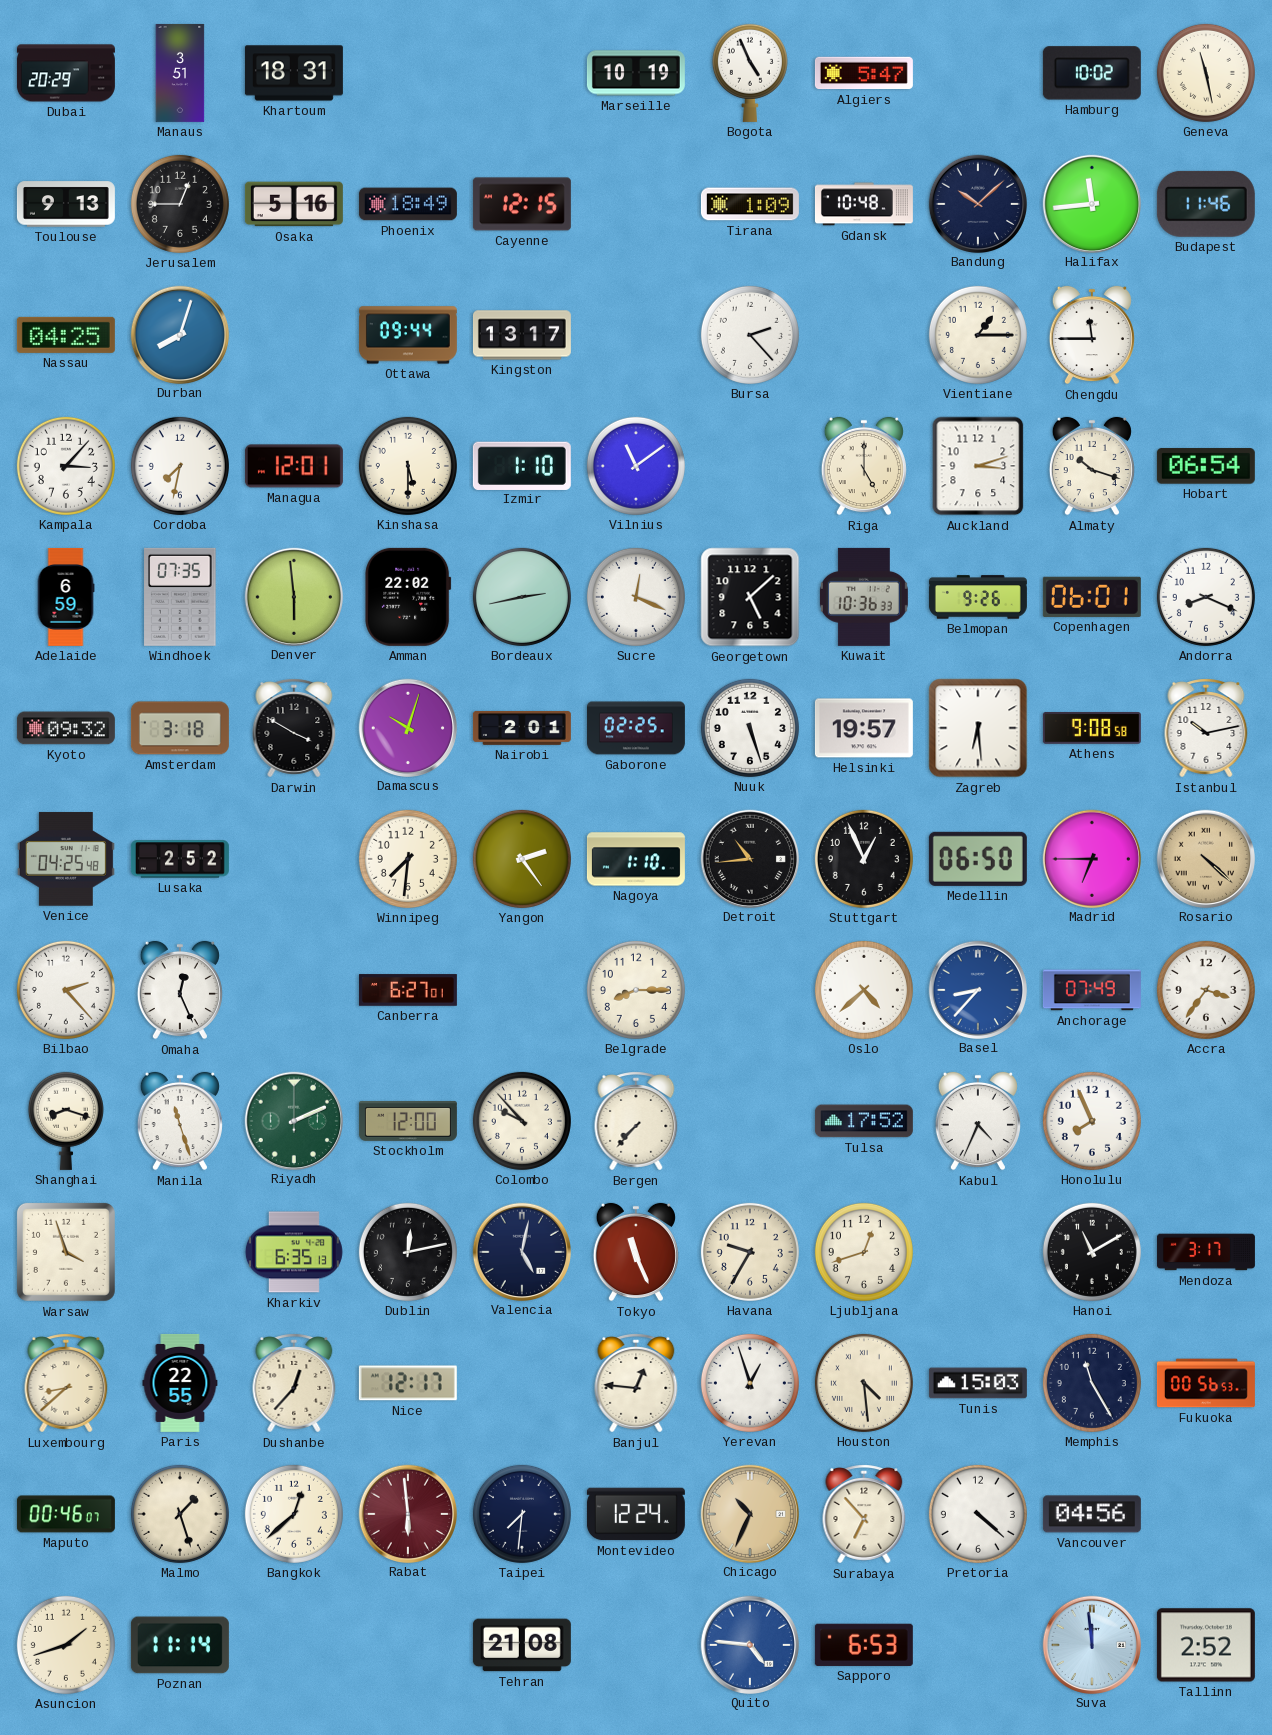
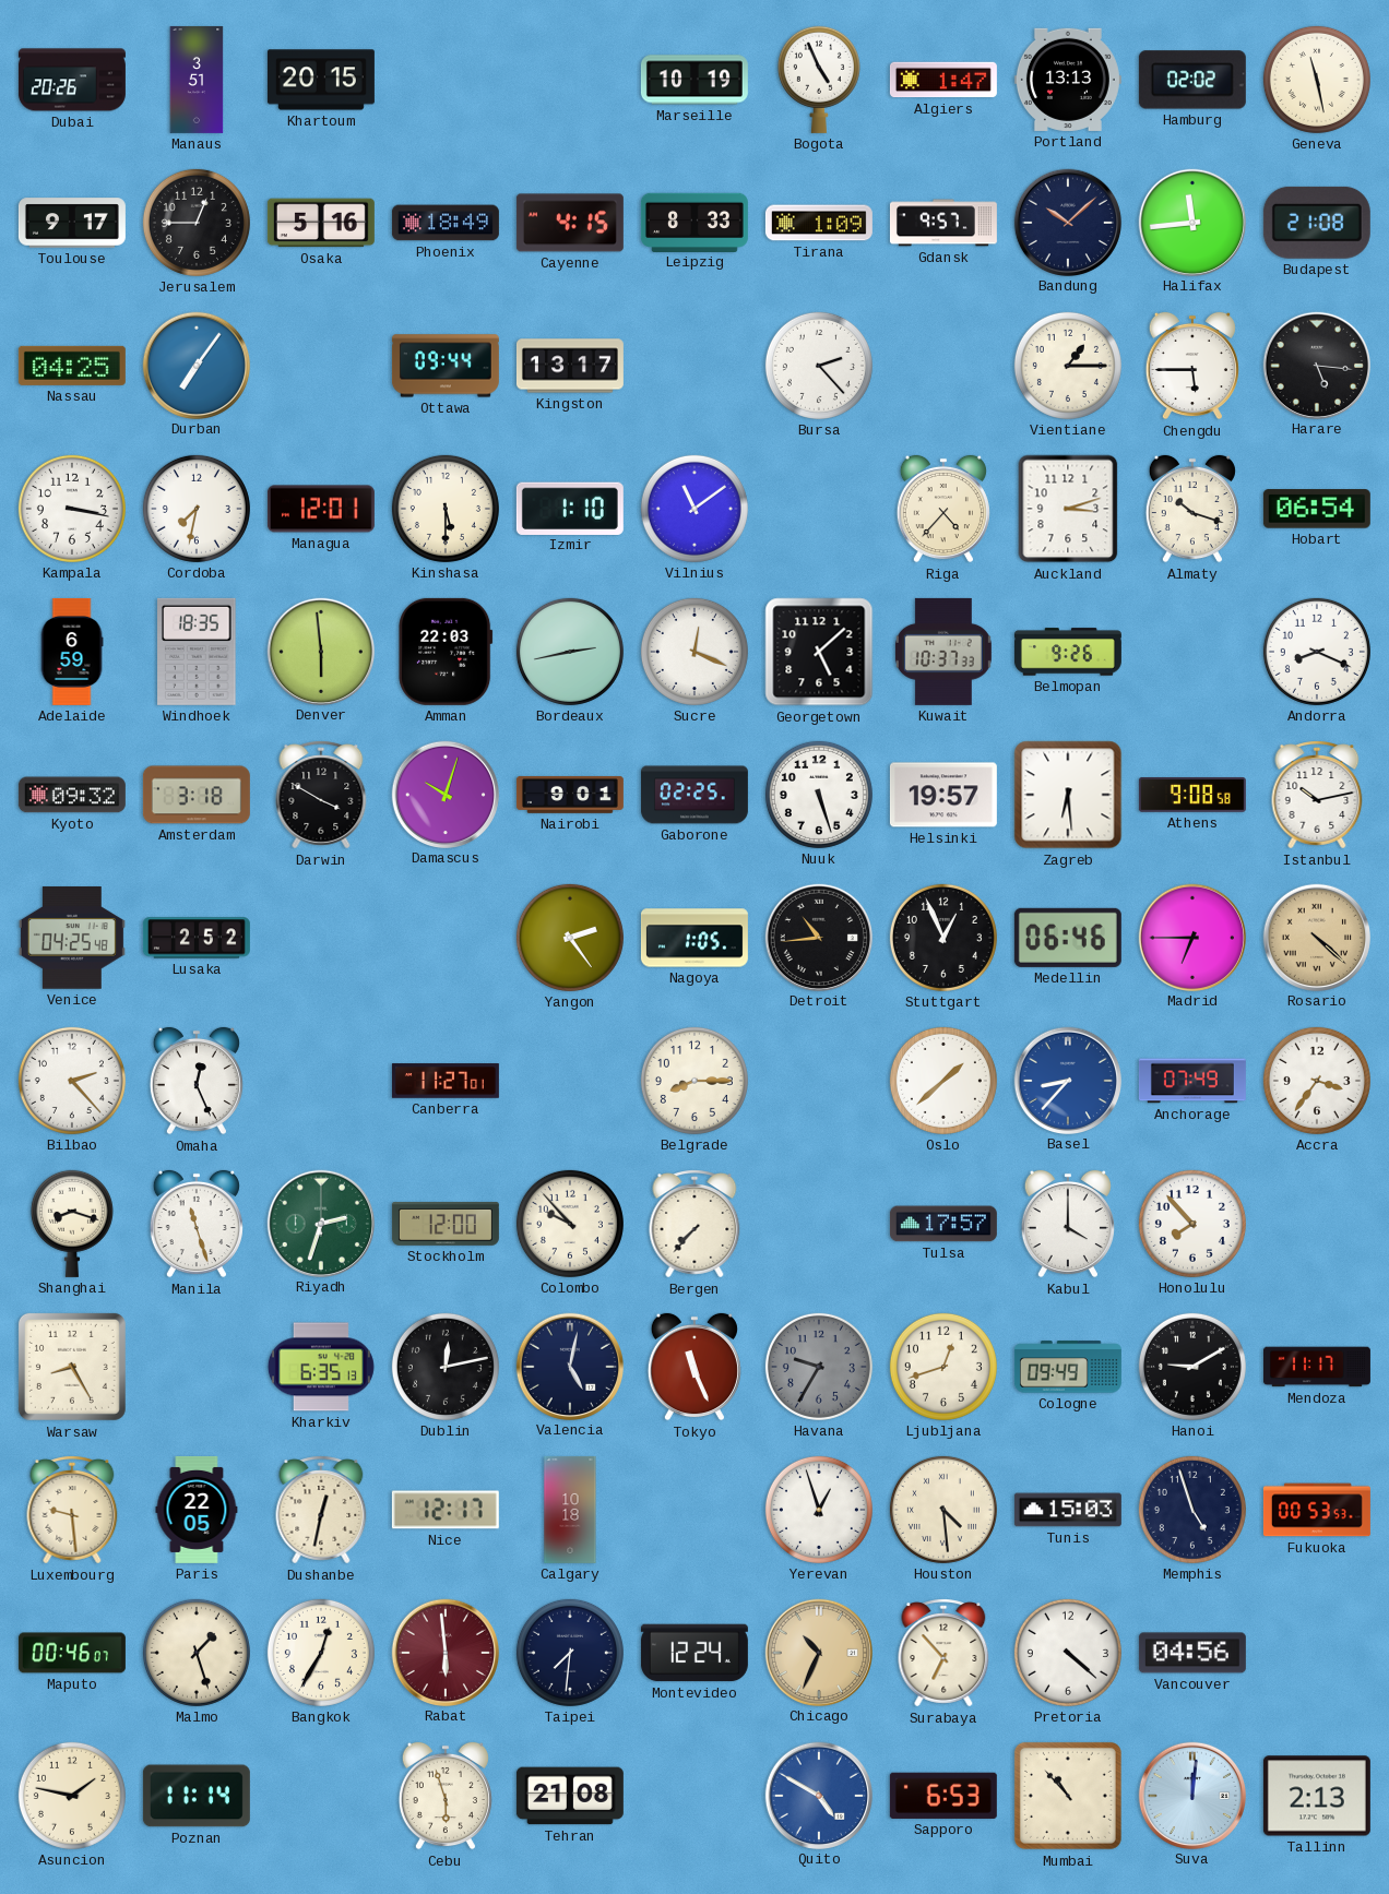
Dubai: 20:29 -> 20:26 (72, 80)
Khartoum: 18:31 -> 20:15 (321, 80)
Algiers: 5:47 -> 1:47 (943, 80)
Portland: none -> 13:13 (1068, 80)
Hamburg: 10:02 -> 02:02 (1192, 80)
Toulouse: 9:13 -> 9:17 (72, 223)
Cayenne: 12:15 -> 4:15 (570, 223)
Leipzig: none -> 8:33 (694, 222)
Gdansk: 10:48 -> 9:57 (943, 223)
Budapest: 11:46 -> 21:08 (1317, 223)
Durban: 8:03 -> 7:06 (195, 365)
Chengdu: 11:45 -> 5:45 (1192, 366)
Harare: none -> 5:16 (1316, 365)
Kampala: 3:07 -> 3:17 (72, 509)
Riga: 5:00 -> 4:37 (943, 509)
Windhoek: 07:35 -> 18:35 (197, 652)
Amman: 22:02 -> 22:03 (446, 652)
Kuwait: 10:36 -> 10:37 (943, 652)
Copenhagen: 06:01 -> none (1092, 597)
Nairobi: 2:01 -> 9:01 (570, 795)
Winnipeg: 7:31 -> none (408, 859)
Nagoya: 1:10 -> 1:05 (694, 938)
Medellin: 06:50 -> 06:46 (1068, 938)
Canberra: 6:27 -> 11:27 (446, 1081)
Oslo: 4:38 -> 1:38 (943, 1081)
Riyadh: 2:11 -> 2:33 (320, 1223)
Tulsa: 17:52 -> 17:57 (943, 1224)
Kabul: 4:34 -> 4:00 (1068, 1224)
Honolulu: 7:56 -> 7:53 (1192, 1224)
Warsaw: 3:57 -> 8:25 (72, 1367)
Havana dial: cream -> grey (819, 1367)
Cologne: none -> 09:49 (1068, 1367)
Hanoi: 11:10 -> 9:10 (1192, 1367)
Mendoza: 3:17 -> 11:17 (1317, 1367)
Luxembourg: 8:38 -> 9:29 (72, 1510)
Paris: 22:55 -> 22:05 (197, 1510)
Dushanbe: 12:37 -> 12:32 (321, 1510)
Calgary: none -> 10:18 (570, 1510)
Banjul: 12:46 -> none (636, 1383)
Memphis: 11:25 -> 4:57 (1192, 1510)
Fukuoka: 00:56 -> 00:53 (1317, 1510)
Bangkok: 12:38 -> 12:35 (321, 1653)
Asuncion: 1:42 -> 1:47 (72, 1796)
Cebu: none -> 5:57 (446, 1796)
Quito: 4:46 -> 4:50 (818, 1795)
Mumbai: none -> 10:53 (1068, 1796)
Suva: 11:59 -> 12:01 (1191, 1795)
Tallinn: 2:52 -> 2:13 (1317, 1796)
